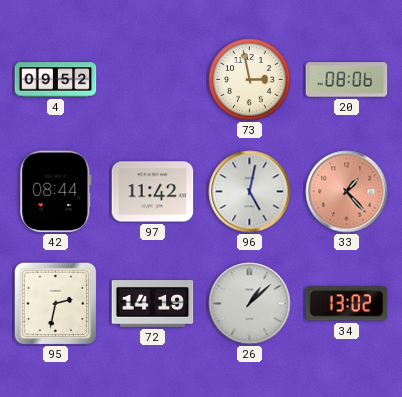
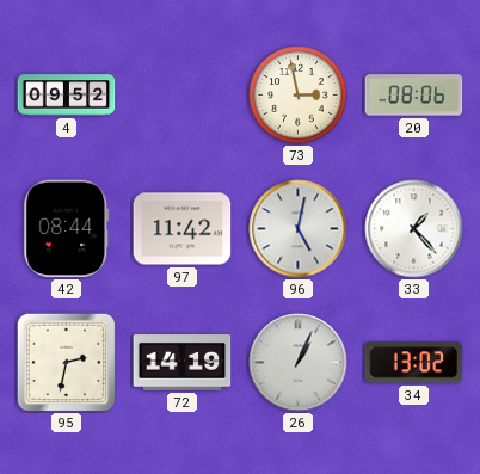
33 dial: salmon -> white (414, 229)
26: 1:08 -> 1:04 (299, 363)
